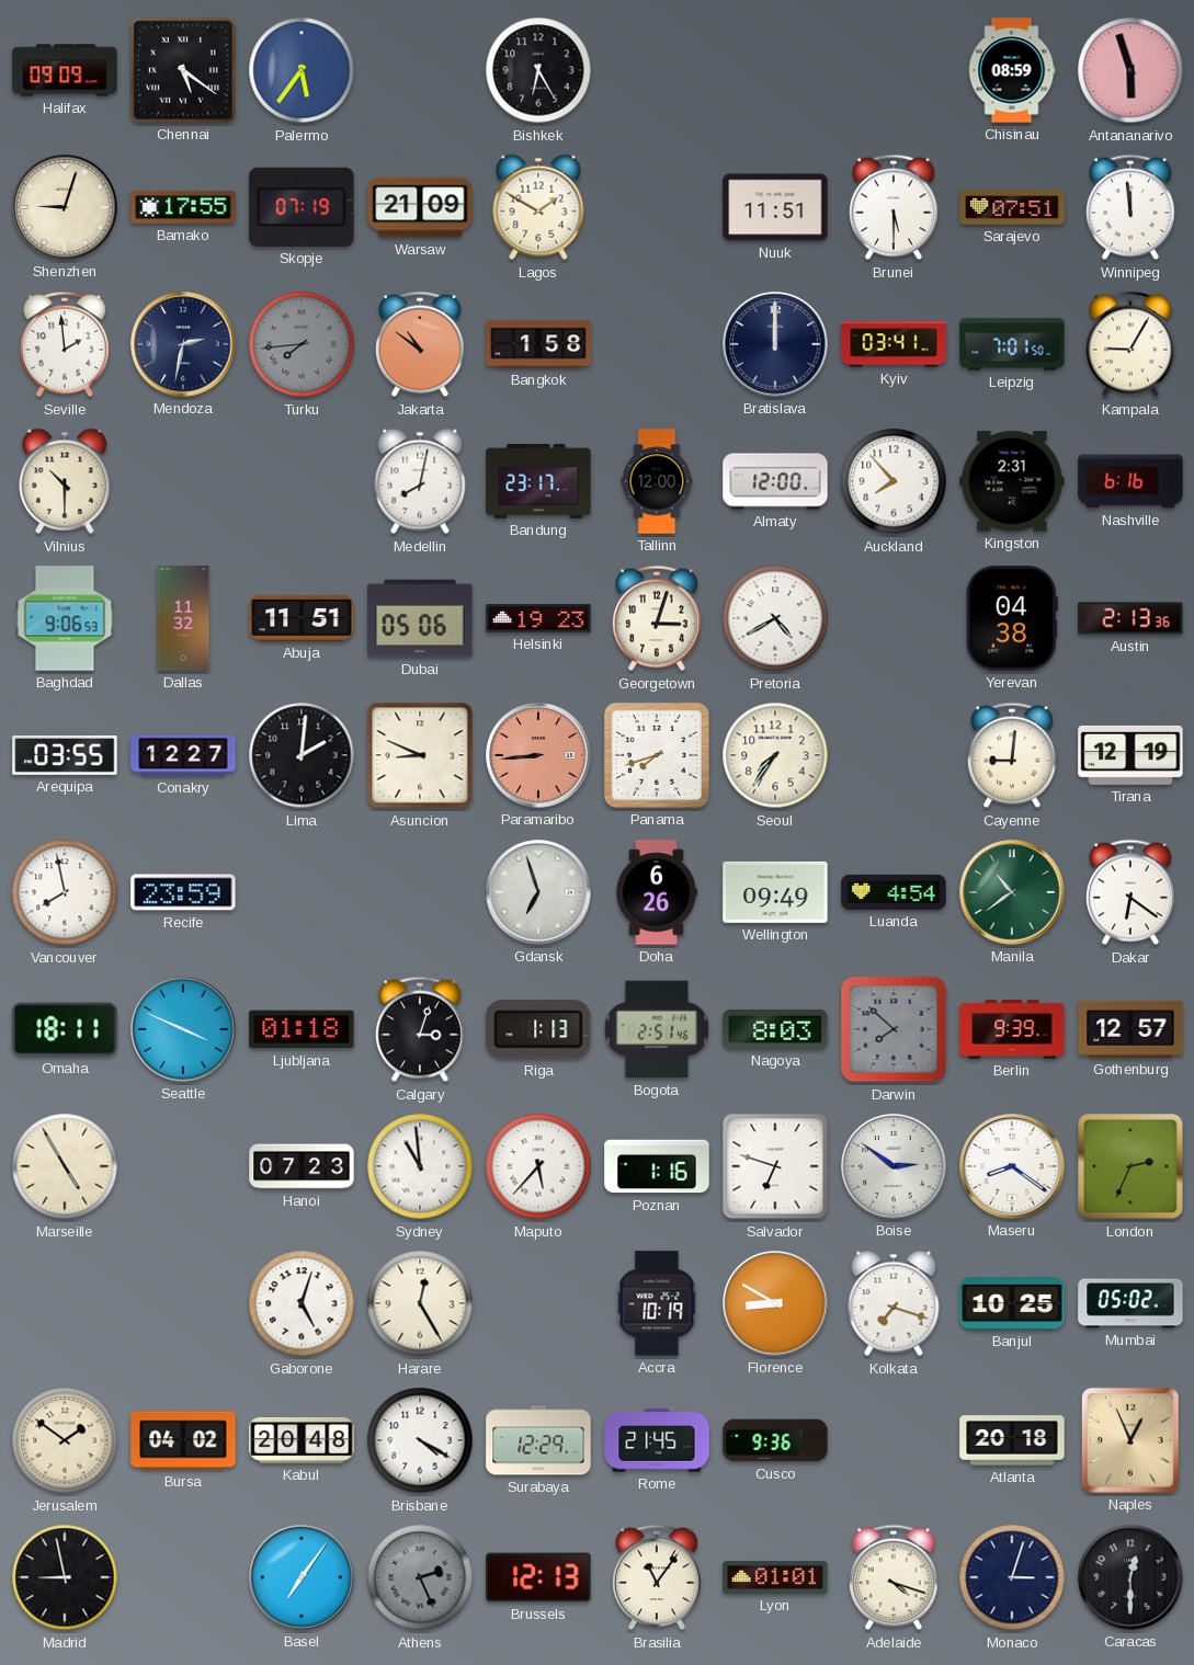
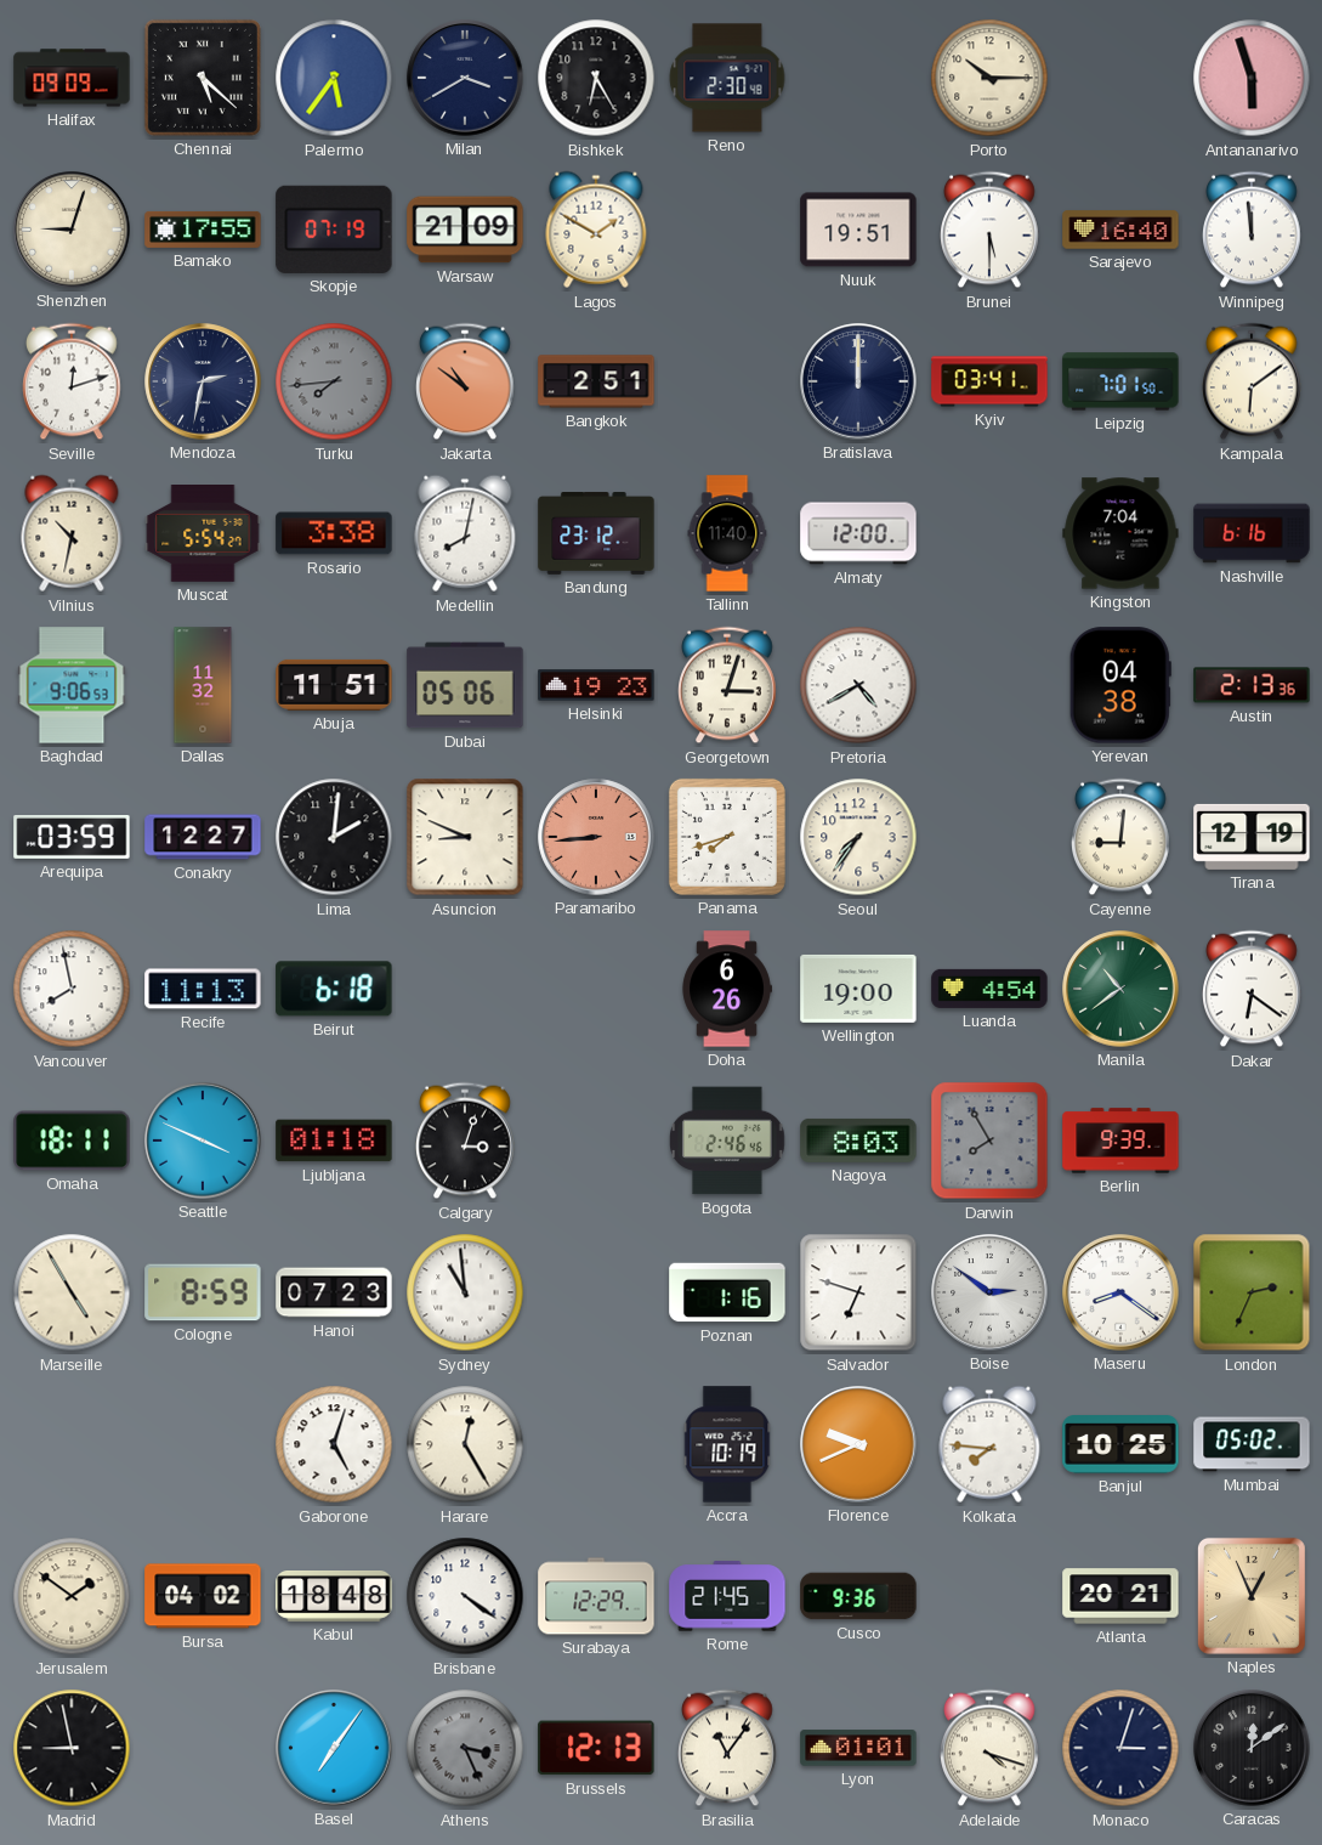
Chennai: 5:21 -> 5:22 (203, 78)
Milan: none -> 3:40 (465, 78)
Reno: none -> 2:30 (727, 78)
Porto: none -> 10:15 (989, 78)
Chisinau: 08:59 -> none (1012, 70)
Nuuk: 11:51 -> 19:51 (858, 230)
Sarajevo: 07:51 -> 16:40 (1120, 230)
Seville: 1:59 -> 12:12 (73, 381)
Bangkok: 1:58 -> 2:51 (596, 381)
Kampala: 9:05 -> 6:09 (1253, 381)
Vilnius: 10:30 -> 10:32 (72, 533)
Muscat: none -> 5:54 (203, 534)
Rosario: none -> 3:38 (334, 533)
Bandung: 23:17 -> 23:12 (596, 534)
Tallinn: 12:00 -> 11:40 (727, 533)
Auckland: 7:53 -> none (894, 481)
Kingston: 2:31 -> 7:04 (1120, 533)
Arequipa: 03:55 -> 03:59 (72, 838)
Recife: 23:59 -> 11:13 (203, 989)
Beirut: none -> 6:18 (334, 989)
Gdansk: 6:57 -> none (538, 892)
Wellington: 09:49 -> 19:00 (858, 989)
Riga: 1:13 -> none (538, 1029)
Bogota: 2:51 -> 2:46 (728, 1141)
Darwin: 7:52 -> 7:55 (989, 1141)
Gothenburg: 12:57 -> none (1130, 1029)
Cologne: none -> 8:59 (203, 1292)
Maputo: 5:37 -> none (538, 1166)
Florence: 8:50 -> 9:41 (858, 1444)
Kolkata: 7:18 -> 7:46 (989, 1444)
Kabul: 20:48 -> 18:48 (334, 1597)
Brisbane: 4:20 -> 4:21 (465, 1596)
Atlanta: 20:18 -> 20:21 (1120, 1596)
Athens: 2:26 -> 3:26 (465, 1748)
Caracas: 12:30 -> 12:09 (1252, 1748)
